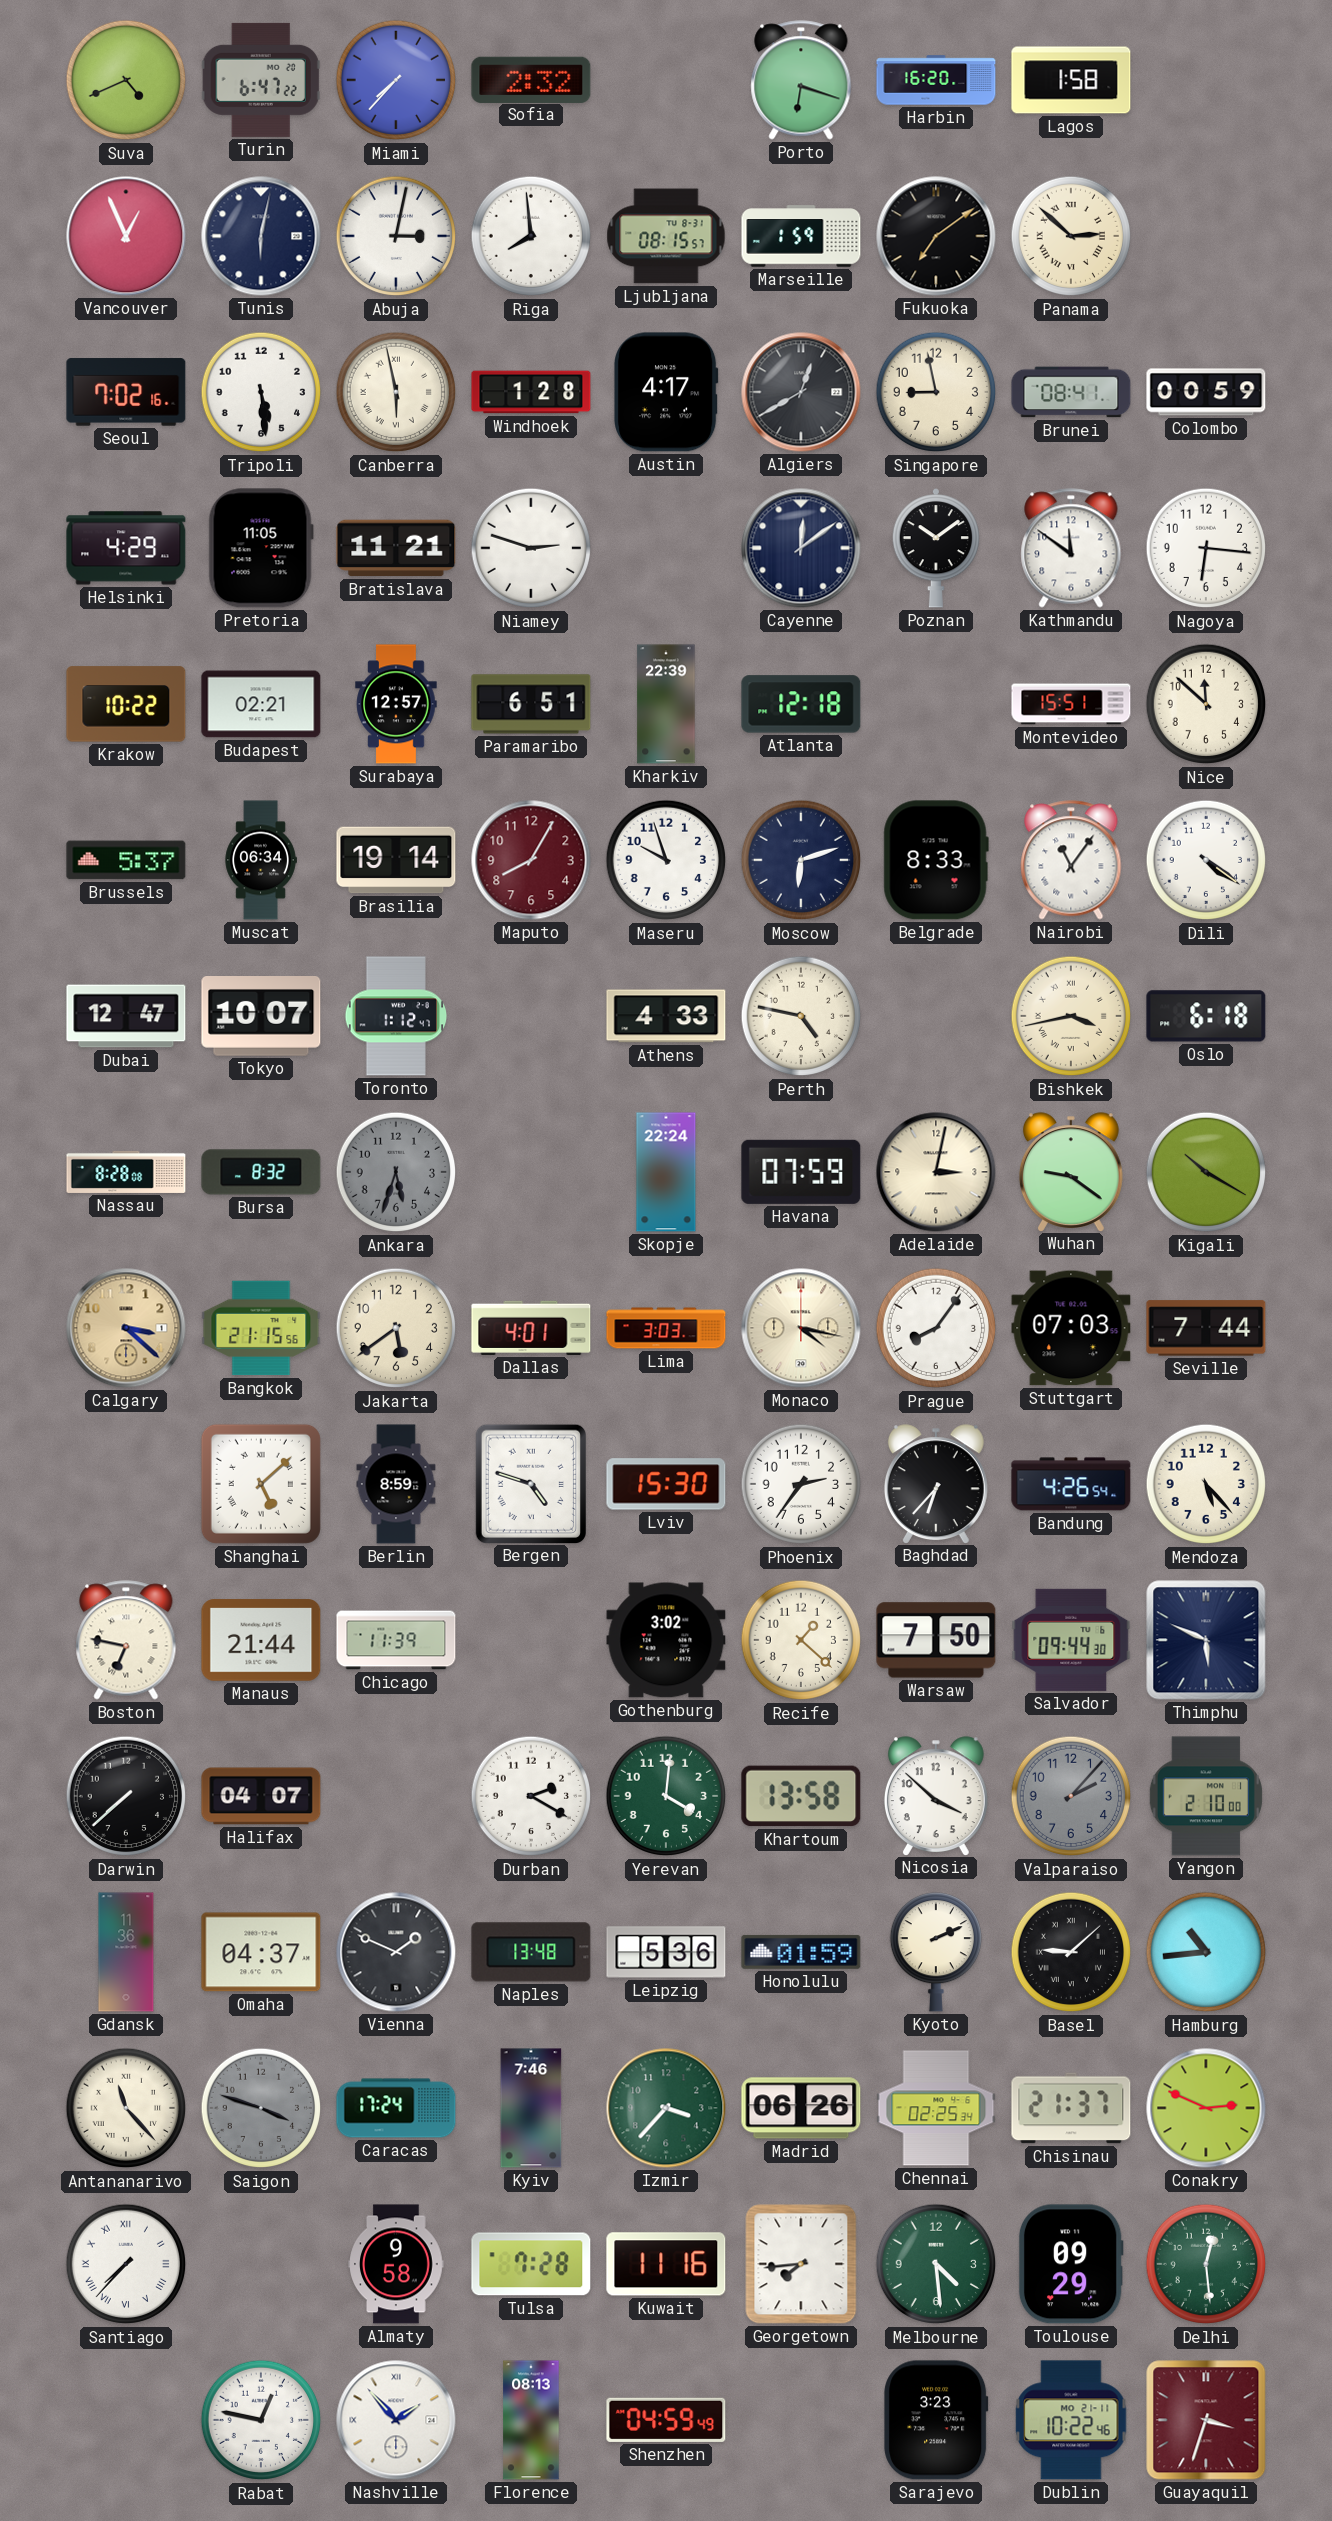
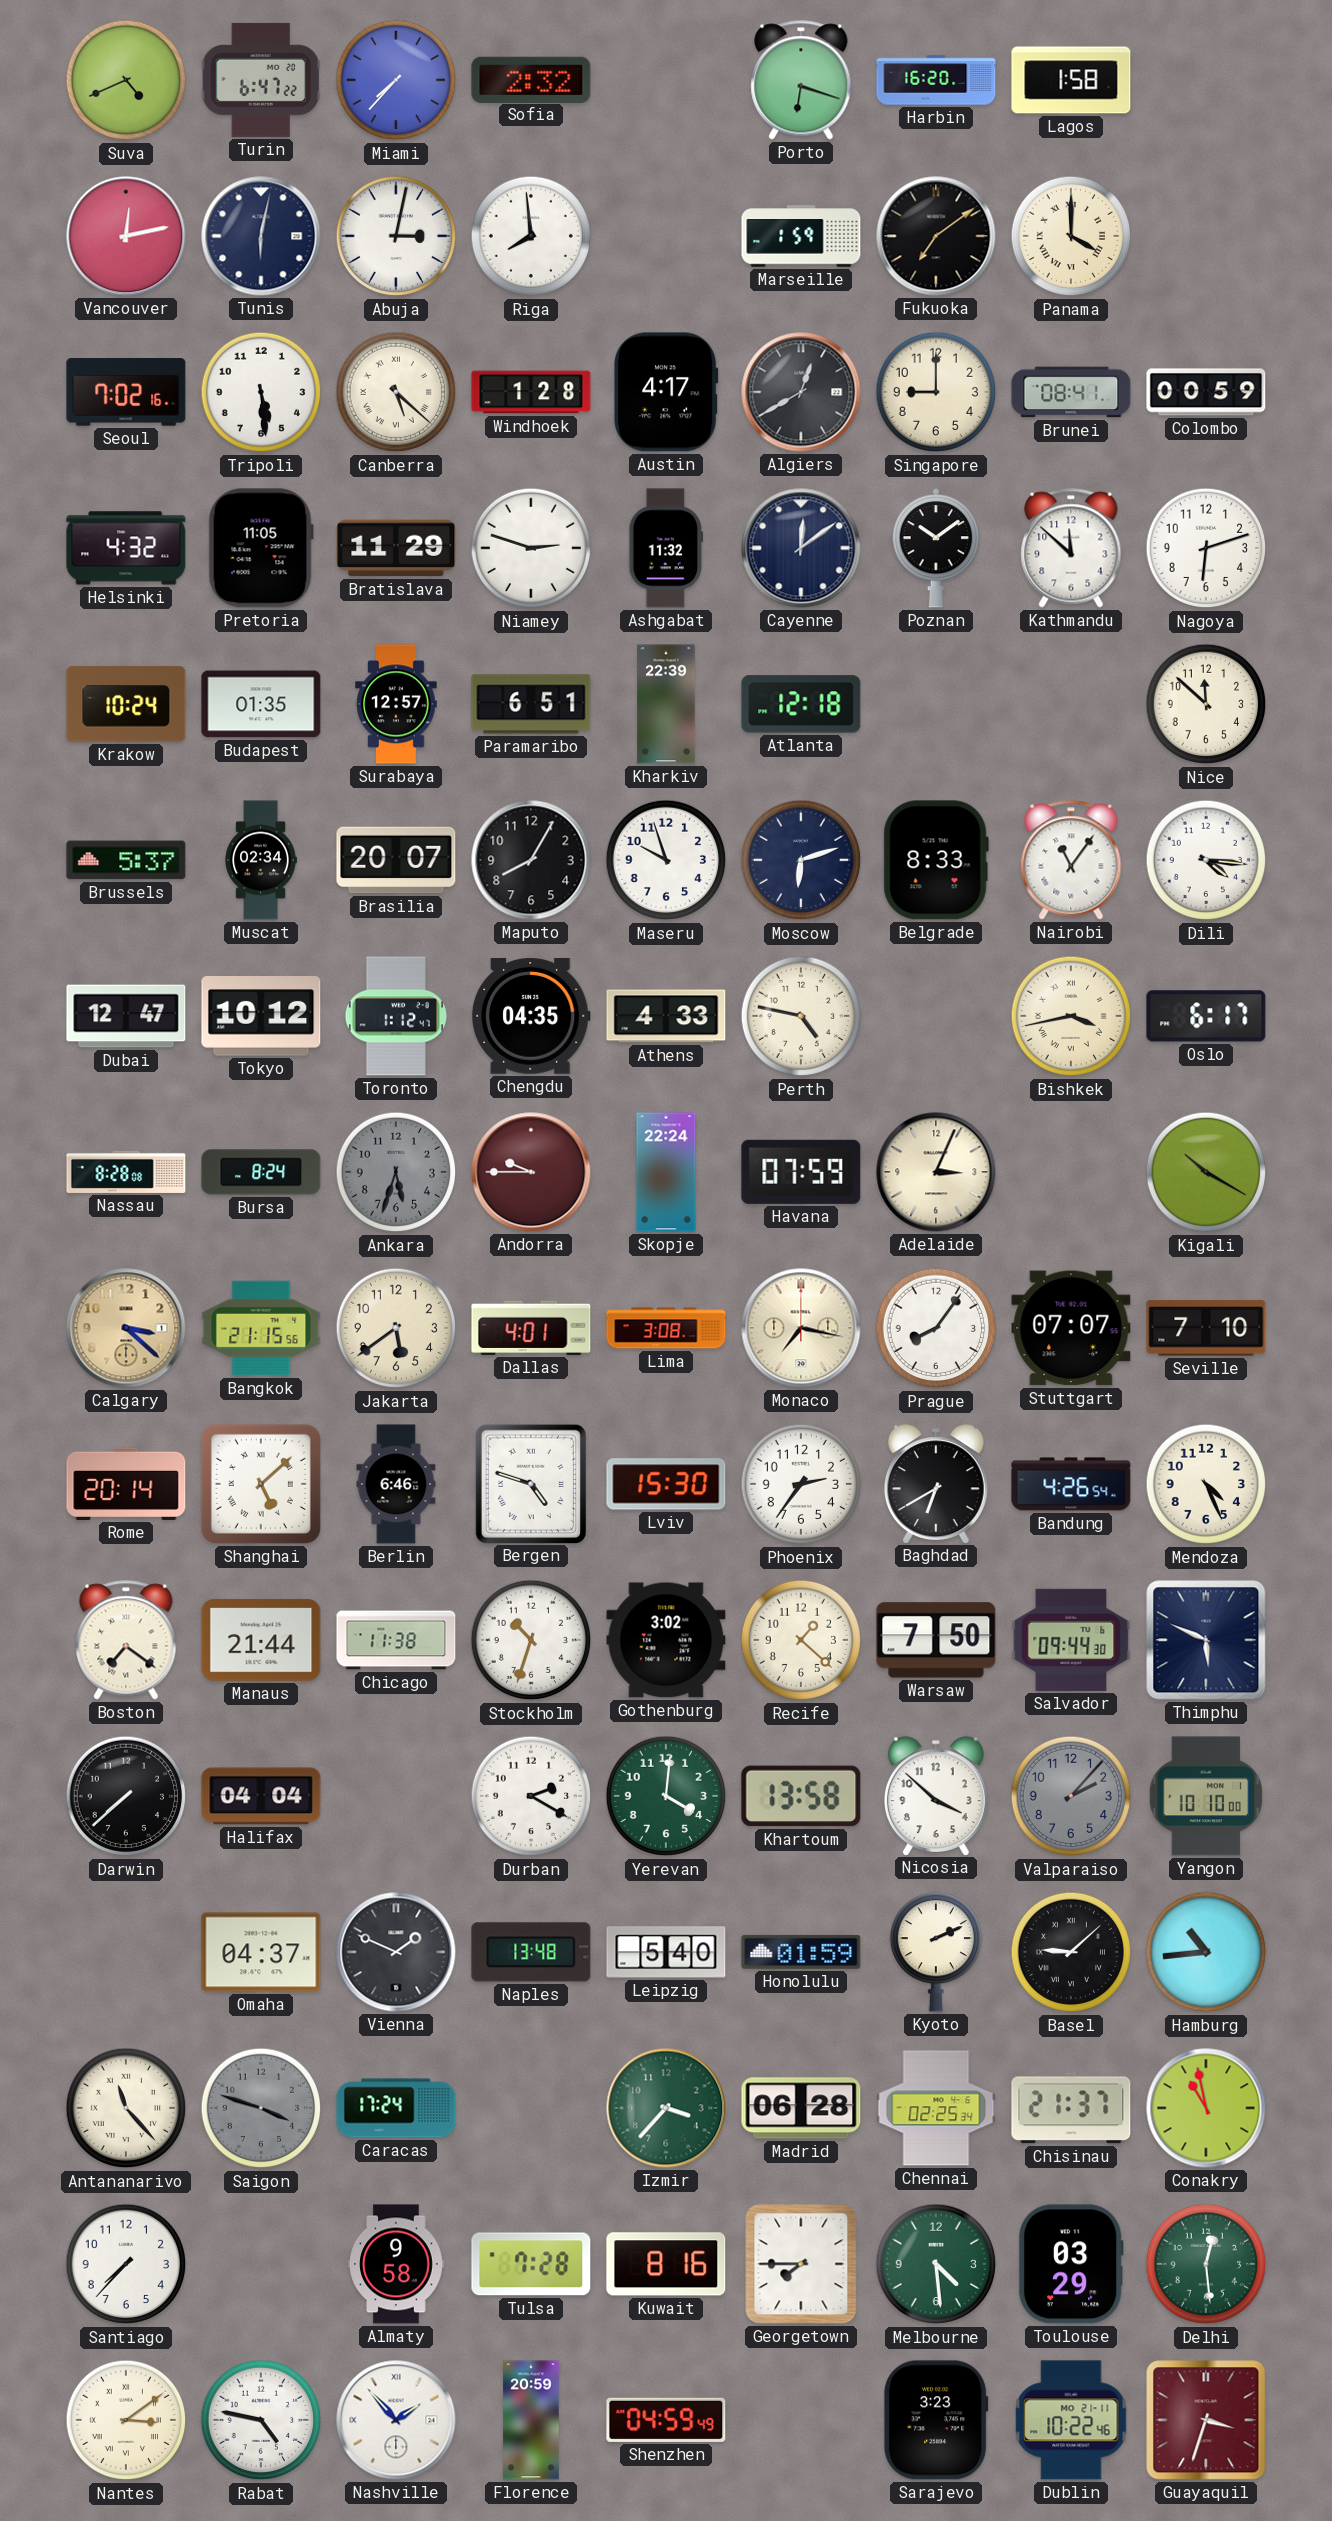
Vancouver: 12:56 -> 12:13 (126, 236)
Ljubljana: 08:15 -> none (666, 236)
Panama: 2:52 -> 4:00 (1071, 236)
Canberra: 5:58 -> 5:22 (396, 392)
Singapore: 8:58 -> 9:00 (936, 392)
Helsinki: 4:29 -> 4:32 (126, 548)
Bratislava: 11:21 -> 11:29 (396, 548)
Ashgabat: none -> 11:32 (666, 548)
Kathmandu: 11:51 -> 11:52 (1071, 548)
Nagoya: 6:16 -> 6:12 (1206, 548)
Krakow: 10:22 -> 10:24 (126, 704)
Budapest: 02:21 -> 01:35 (261, 704)
Montevideo: 15:51 -> none (1071, 704)
Muscat: 06:34 -> 02:34 (261, 860)
Brasilia: 19:14 -> 20:07 (396, 860)
Maputo dial: burgundy -> black (531, 860)
Dili: 4:21 -> 4:16 (1206, 860)
Tokyo: 10:07 -> 10:12 (261, 1017)
Chengdu: none -> 04:35 (531, 1017)
Oslo: 6:18 -> 6:17 (1206, 1016)
Bursa: 8:32 -> 8:24 (261, 1172)
Andorra: none -> 9:45 (531, 1172)
Adelaide: 3:02 -> 3:04 (936, 1172)
Wuhan: 9:21 -> none (1071, 1172)
Lima: 3:03 -> 3:08 (666, 1328)
Monaco: 4:17 -> 7:17 (801, 1328)
Stuttgart: 07:03 -> 07:07 (1071, 1328)
Seville: 7:44 -> 7:10 (1206, 1328)
Rome: none -> 20:14 (126, 1484)
Berlin: 8:59 -> 6:46 (396, 1484)
Baghdad: 6:37 -> 6:40 (936, 1484)
Mendoza: 5:23 -> 4:26 (1206, 1484)
Boston: 6:47 -> 7:21 (126, 1640)
Chicago: 11:39 -> 11:38 (396, 1640)
Stockholm: none -> 10:33 (531, 1640)
Halifax: 04:07 -> 04:04 (261, 1796)
Yangon: 2:10 -> 10:10 (1206, 1796)
Gdansk: 11:36 -> none (126, 1952)
Leipzig: 5:36 -> 5:40 (666, 1952)
Kyiv: 7:46 -> none (531, 2108)
Madrid: 06:26 -> 06:28 (801, 2108)
Conakry: 2:49 -> 10:58 (1206, 2108)
Santiago numerals: Roman -> Arabic (126, 2264)
Kuwait: 11:16 -> 8:16 (666, 2264)
Georgetown: 7:44 -> 7:45 (801, 2264)
Toulouse: 09:29 -> 03:29 (1071, 2264)
Nantes: none -> 3:09 (126, 2420)
Rabat: 12:47 -> 4:47 (261, 2420)
Florence: 08:13 -> 20:59 (531, 2420)
